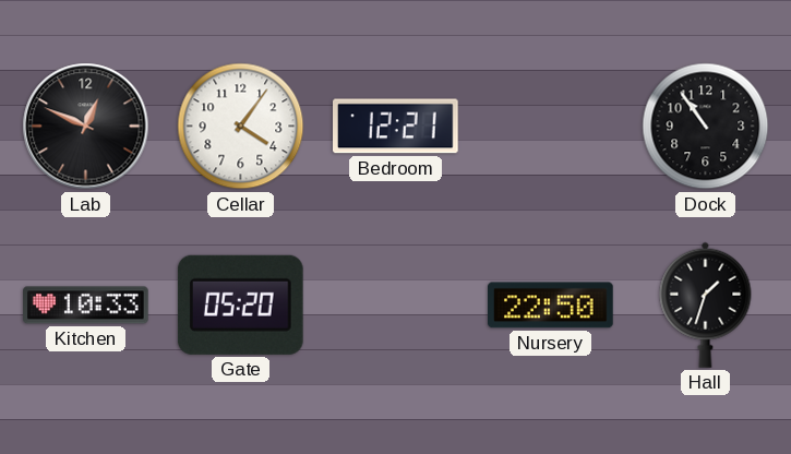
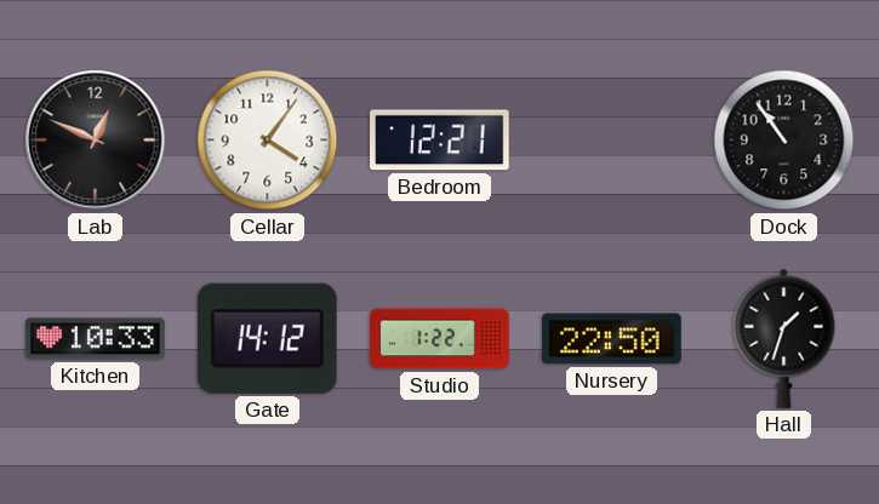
Gate: 05:20 -> 14:12 (267, 338)
Studio: none -> 1:22 (440, 339)
